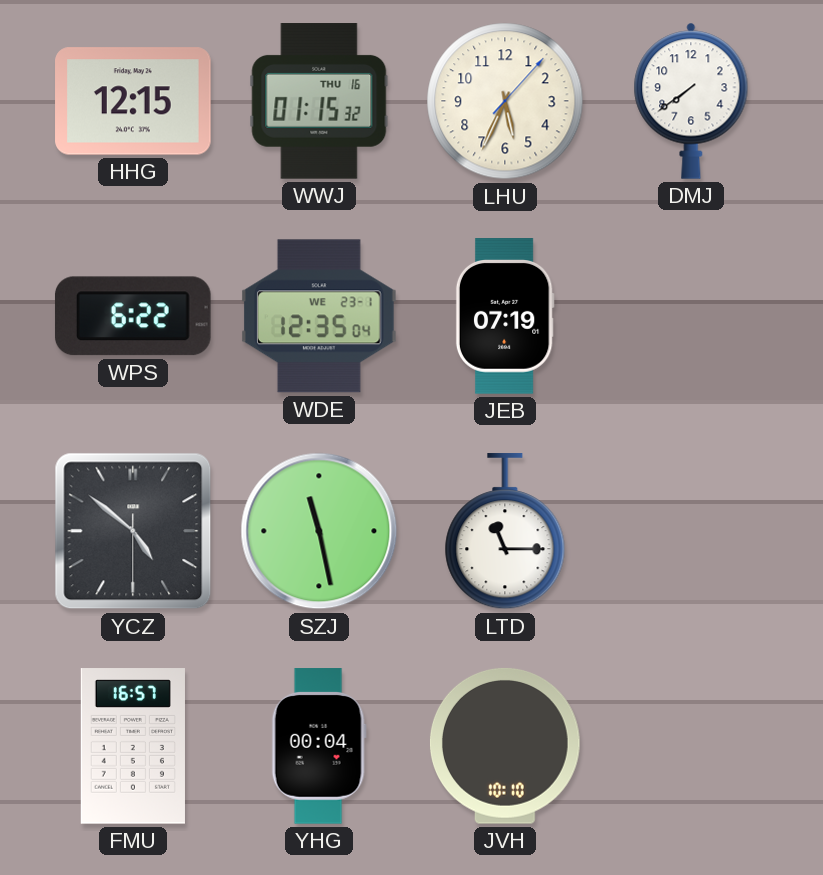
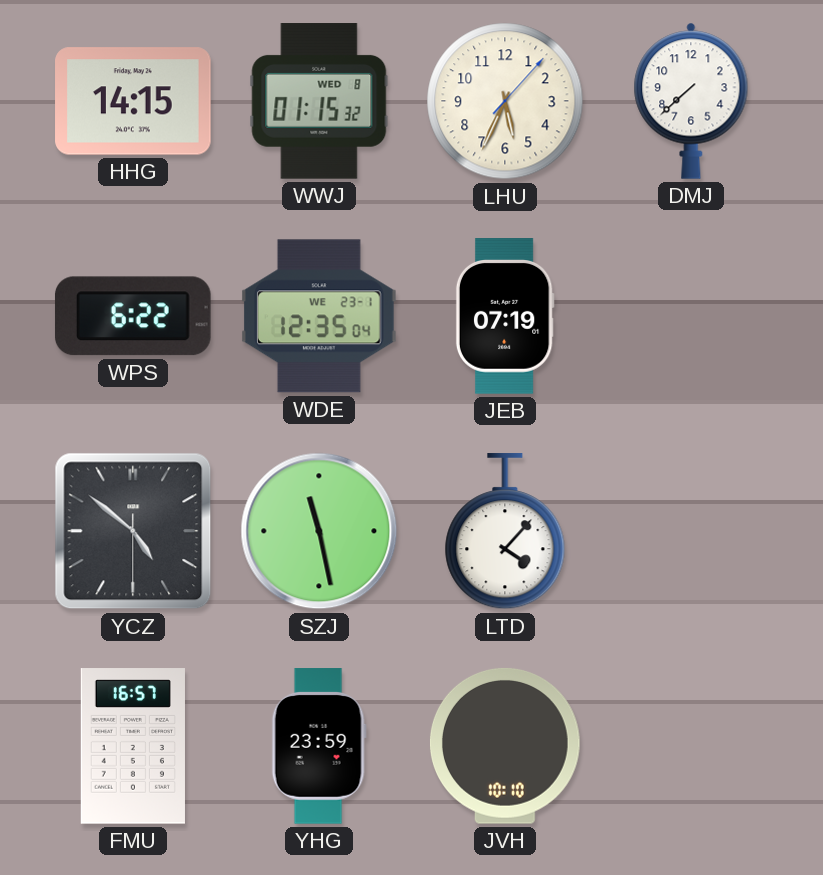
HHG: 12:15 -> 14:15 (133, 101)
WWJ date: THU 16 -> WED 8 (319, 101)
DMJ: 7:39 -> 7:38 (691, 101)
LTD: 11:15 -> 4:07 (505, 532)
YHG: 00:04 -> 23:59 (319, 746)
